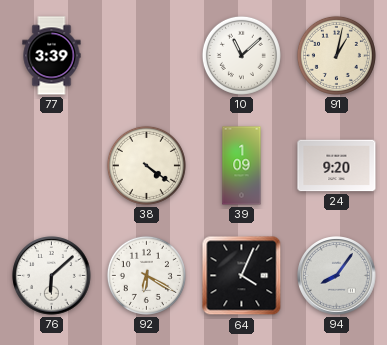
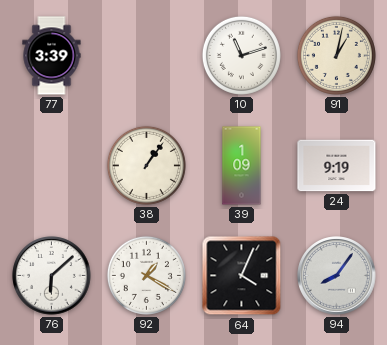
10: 11:08 -> 11:12 (241, 55)
38: 4:21 -> 1:06 (146, 165)
24: 9:20 -> 9:19 (337, 166)
92: 6:20 -> 1:20 (146, 275)
